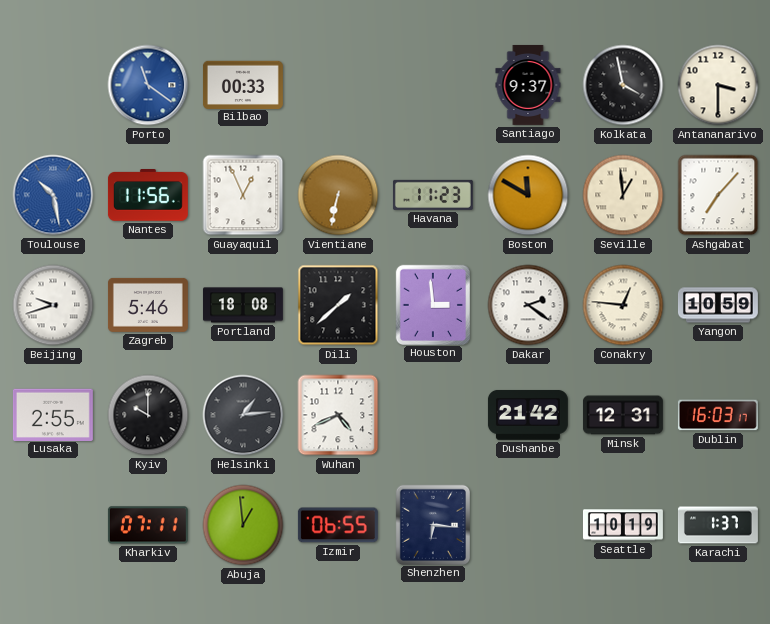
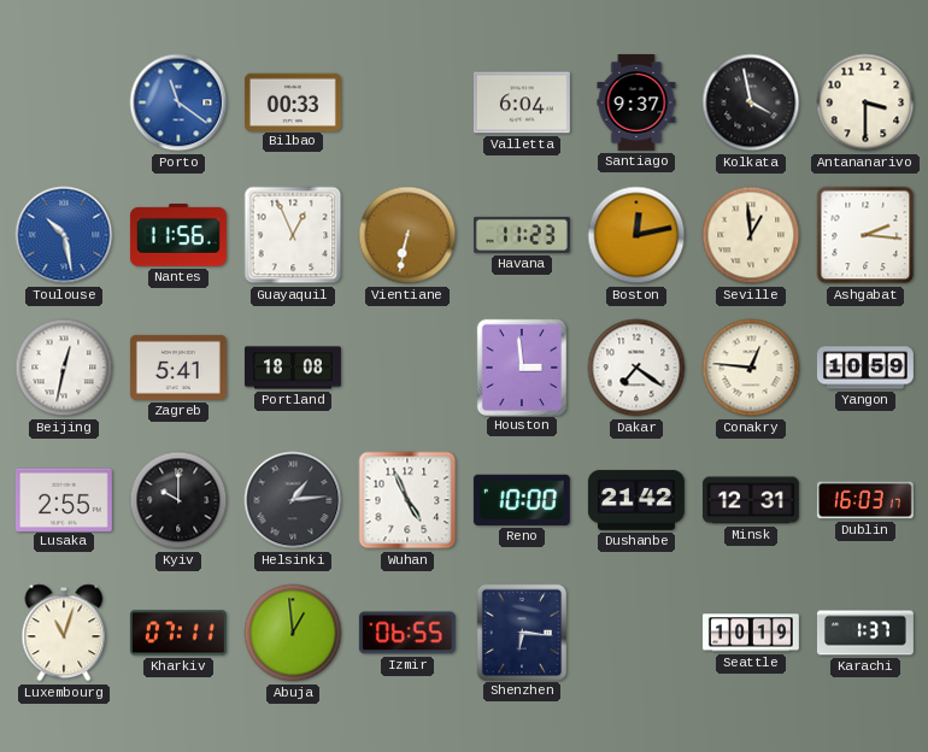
Valletta: none -> 6:04 (522, 102)
Boston: 11:50 -> 12:13 (636, 235)
Ashgabat: 7:07 -> 2:16 (865, 235)
Beijing: 9:42 -> 12:32 (64, 368)
Zagreb: 5:46 -> 5:41 (178, 368)
Dili: 1:38 -> none (338, 305)
Dakar: 2:21 -> 7:21 (636, 368)
Wuhan: 4:41 -> 4:56 (407, 500)
Reno: none -> 10:00 (522, 500)
Luxembourg: none -> 11:03 (64, 633)
